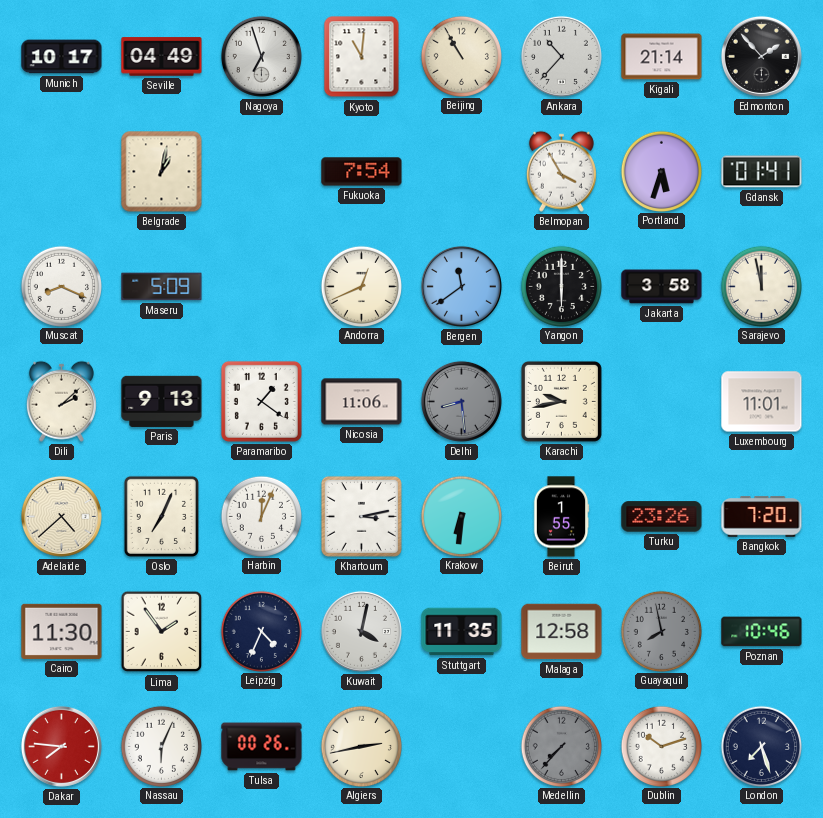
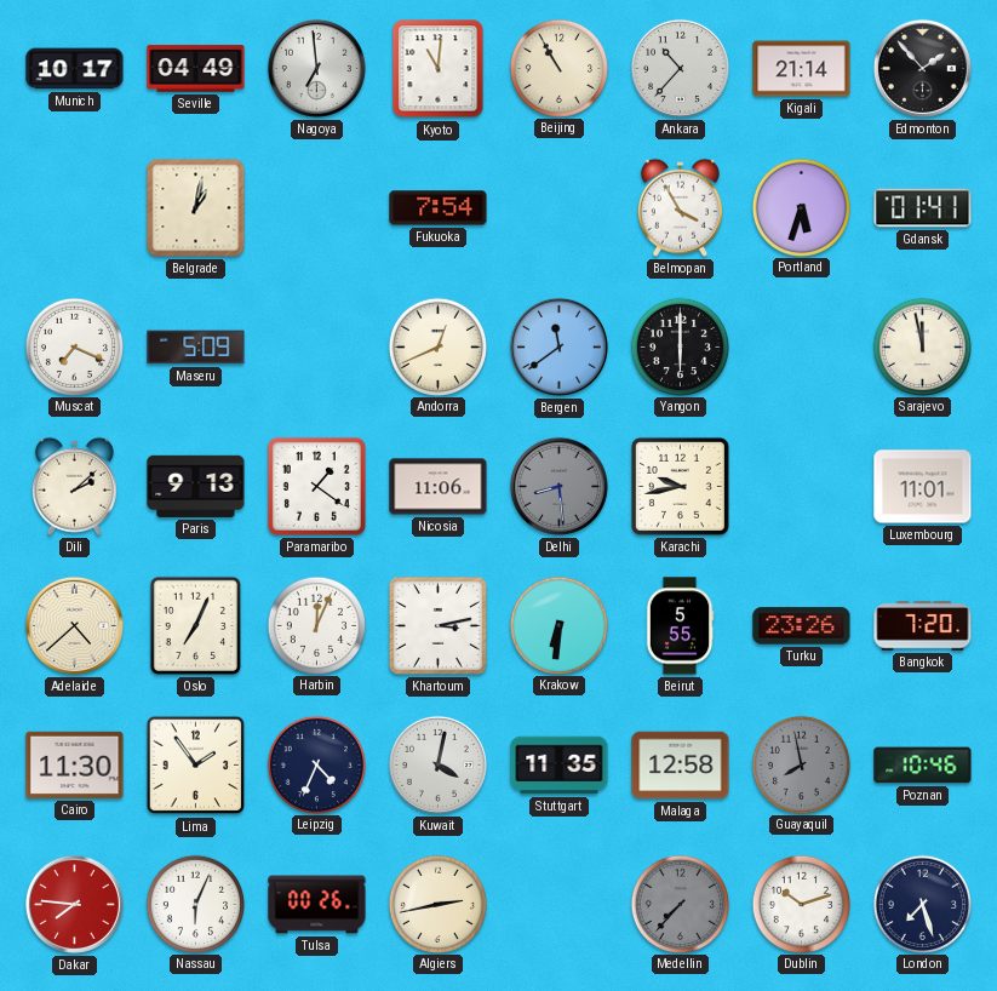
Nagoya: 6:57 -> 6:59 (316, 68)
Muscat: 8:19 -> 7:19 (74, 346)
Jakarta: 3:58 -> none (662, 287)
Beirut: 1:55 -> 5:55 (680, 626)
